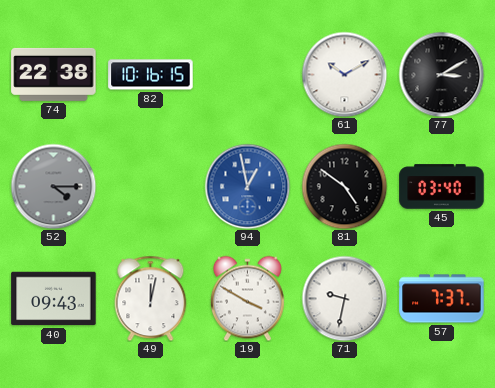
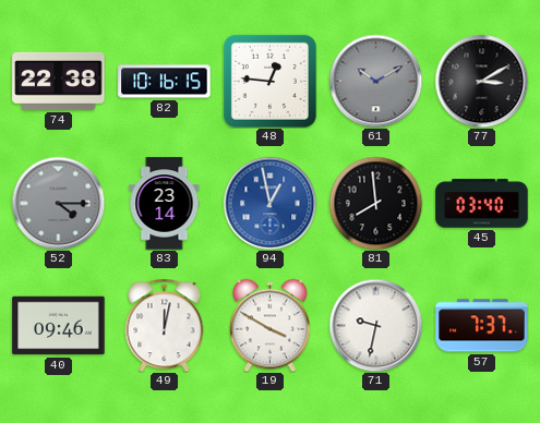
48: none -> 12:46 (269, 81)
61 dial: white -> grey (375, 81)
83: none -> 23:14 (165, 204)
81: 4:51 -> 7:59 (375, 203)
40: 09:43 -> 09:46 (59, 326)
